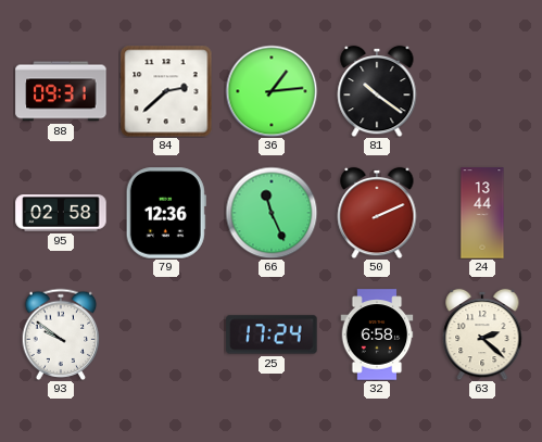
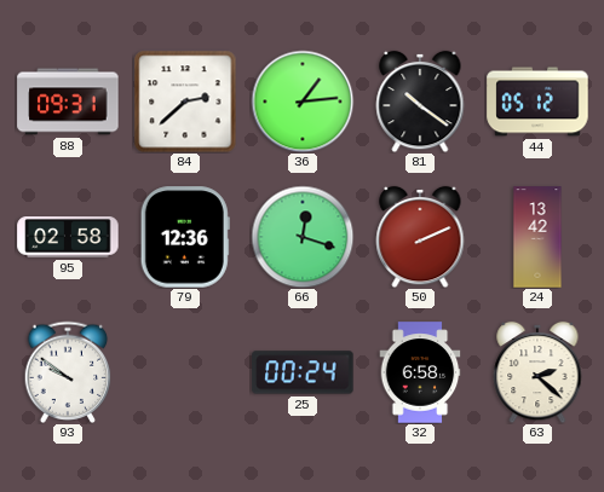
44: none -> 05:12 (537, 102)
66: 11:26 -> 12:18 (303, 237)
24: 13:44 -> 13:42 (537, 237)
25: 17:24 -> 00:24 (303, 372)
